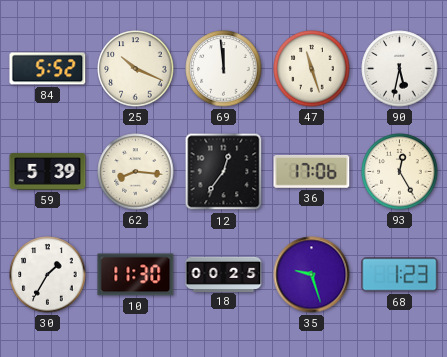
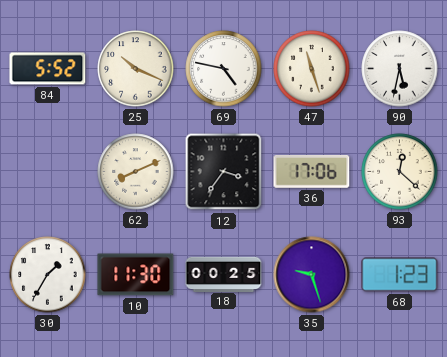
69: 11:59 -> 4:47 (224, 69)
59: 5:39 -> none (48, 171)
62: 8:16 -> 8:11 (136, 172)
12: 12:36 -> 3:36 (224, 172)
93: 12:25 -> 12:22 (400, 172)
